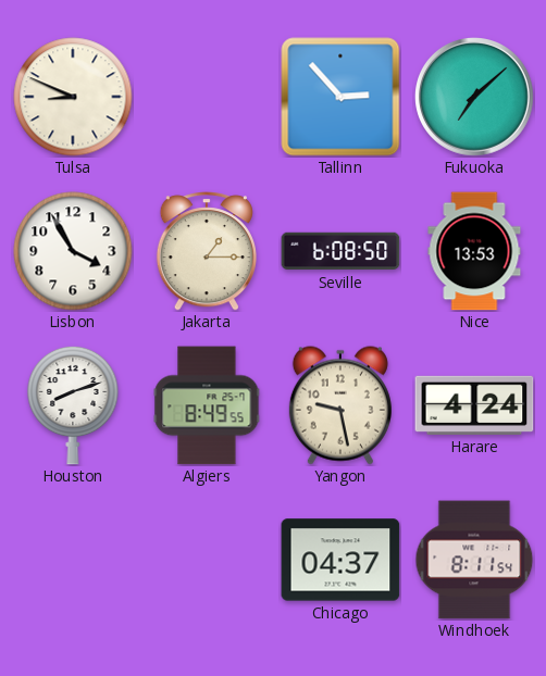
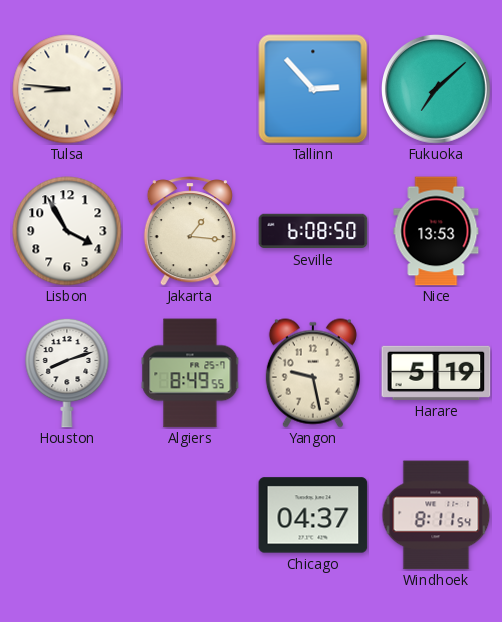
Tulsa: 8:49 -> 8:46 (67, 89)
Jakarta: 1:15 -> 1:16 (190, 231)
Harare: 4:24 -> 5:19 (436, 373)
